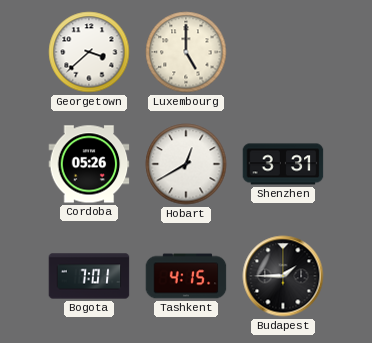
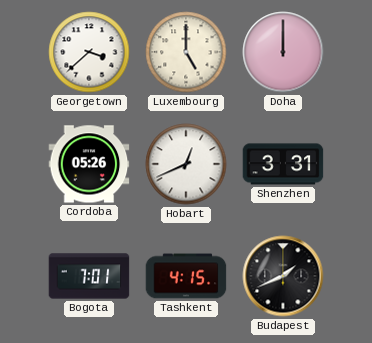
Doha: none -> 12:00 (283, 52)
Hobart: 12:40 -> 12:41 (186, 164)
Budapest: 1:45 -> 1:41 (283, 276)
